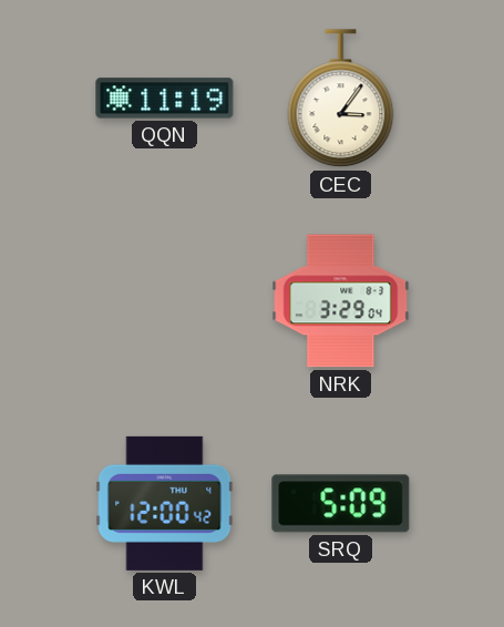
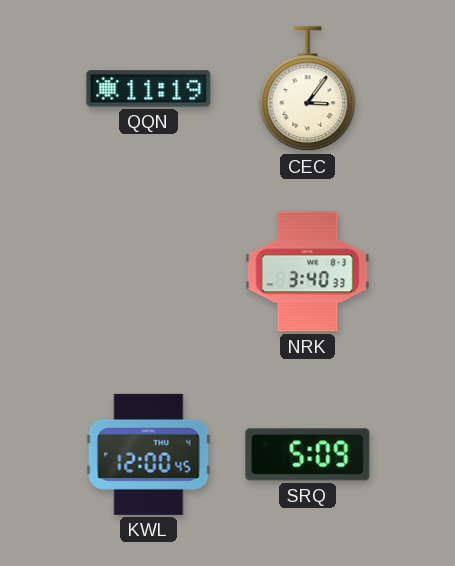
NRK: 3:29 -> 3:40 (308, 272)
KWL: 12:00:42 -> 12:00:45 (149, 454)
